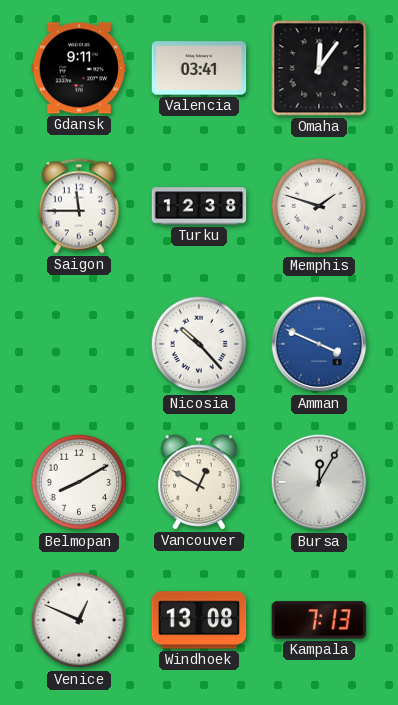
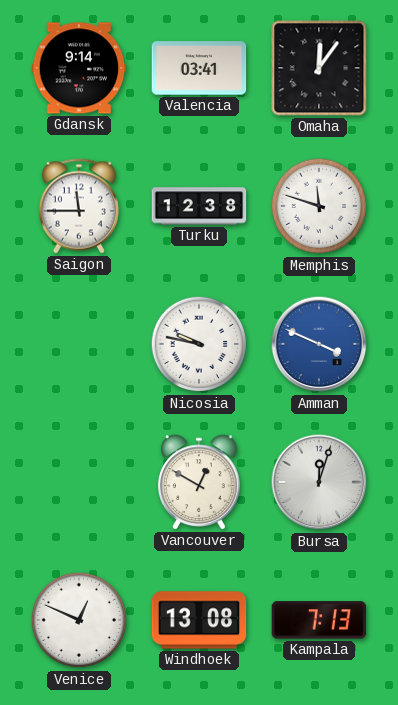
Gdansk: 9:11 -> 9:14 (79, 68)
Memphis: 1:48 -> 11:48 (319, 206)
Nicosia: 10:23 -> 9:47 (199, 344)
Belmopan: 8:10 -> none (79, 482)
Bursa: 12:05 -> 12:03 (319, 482)
